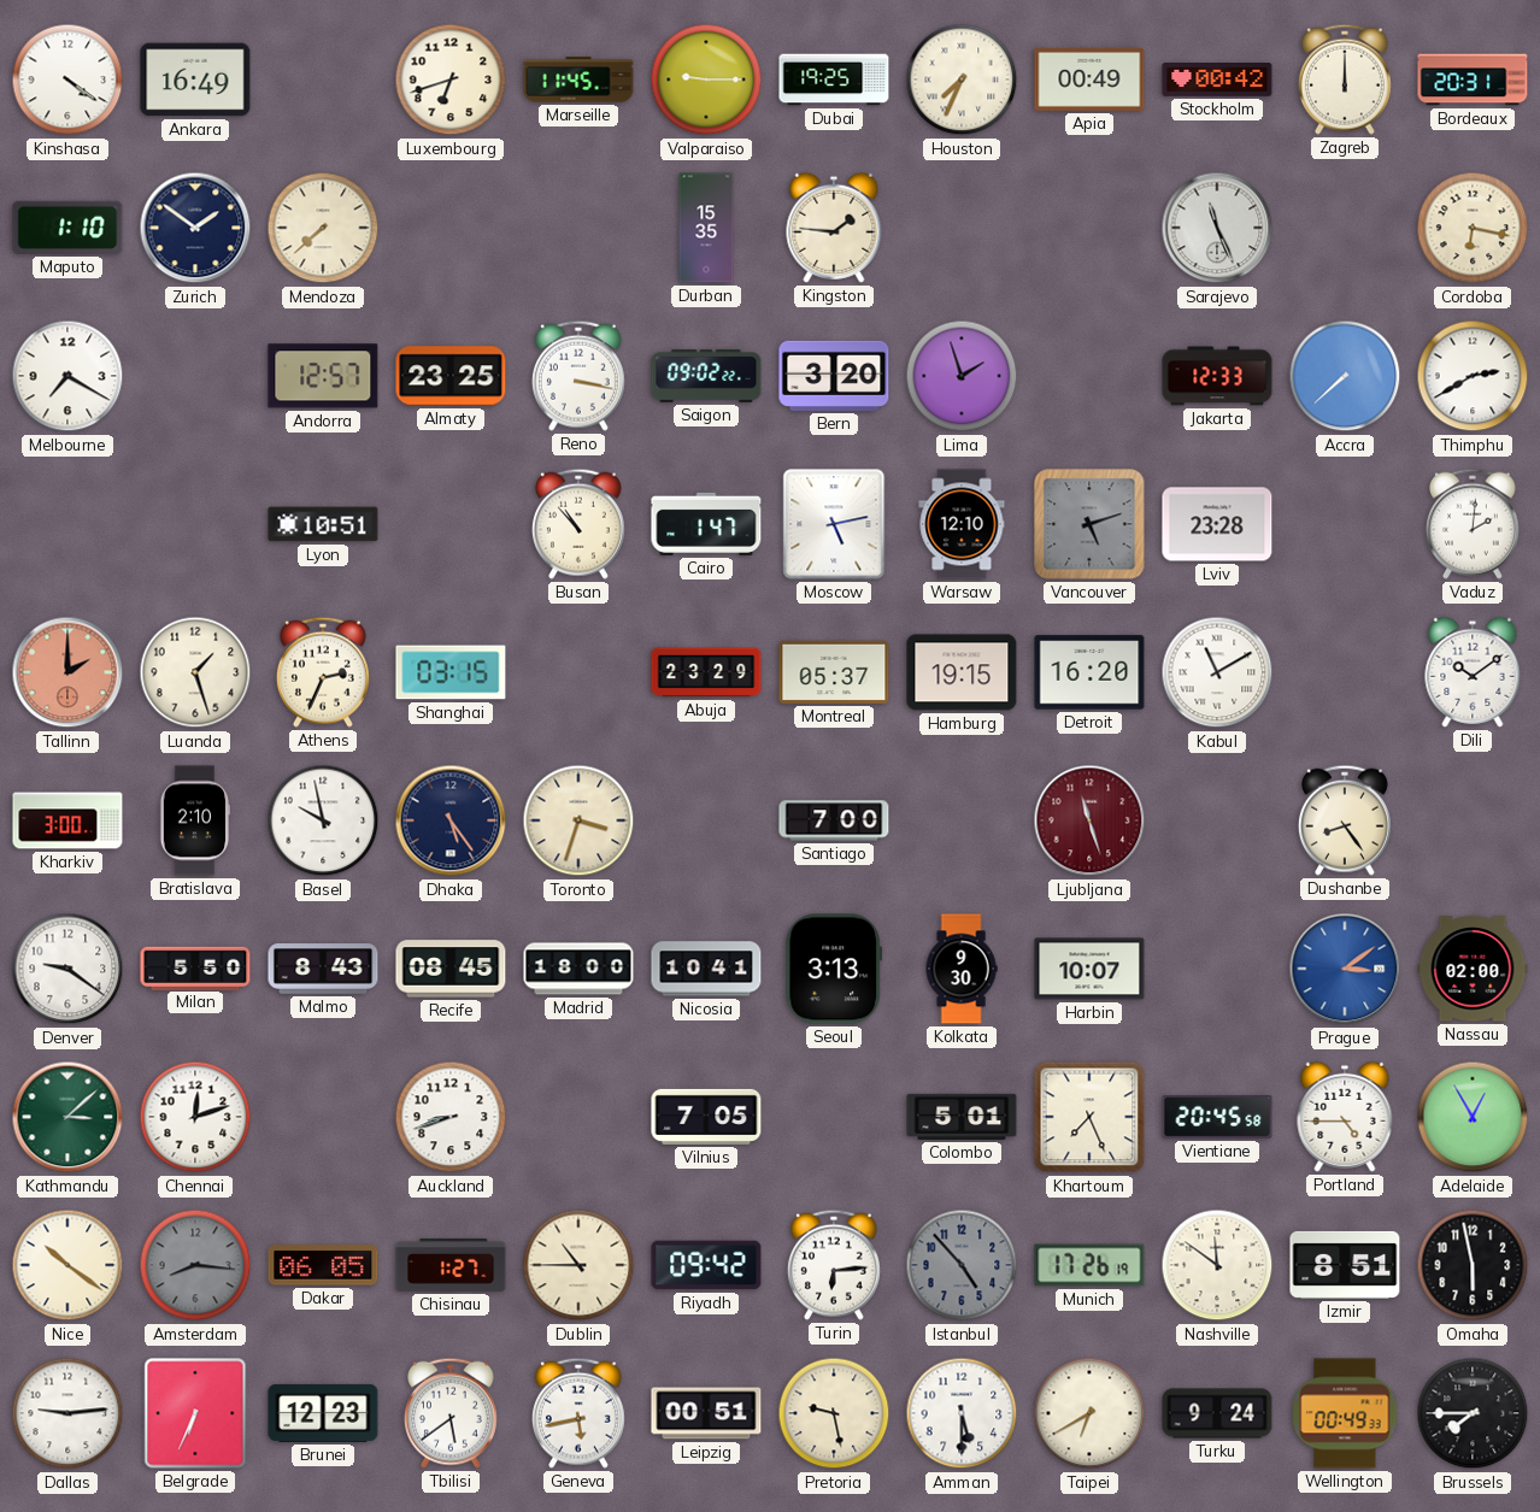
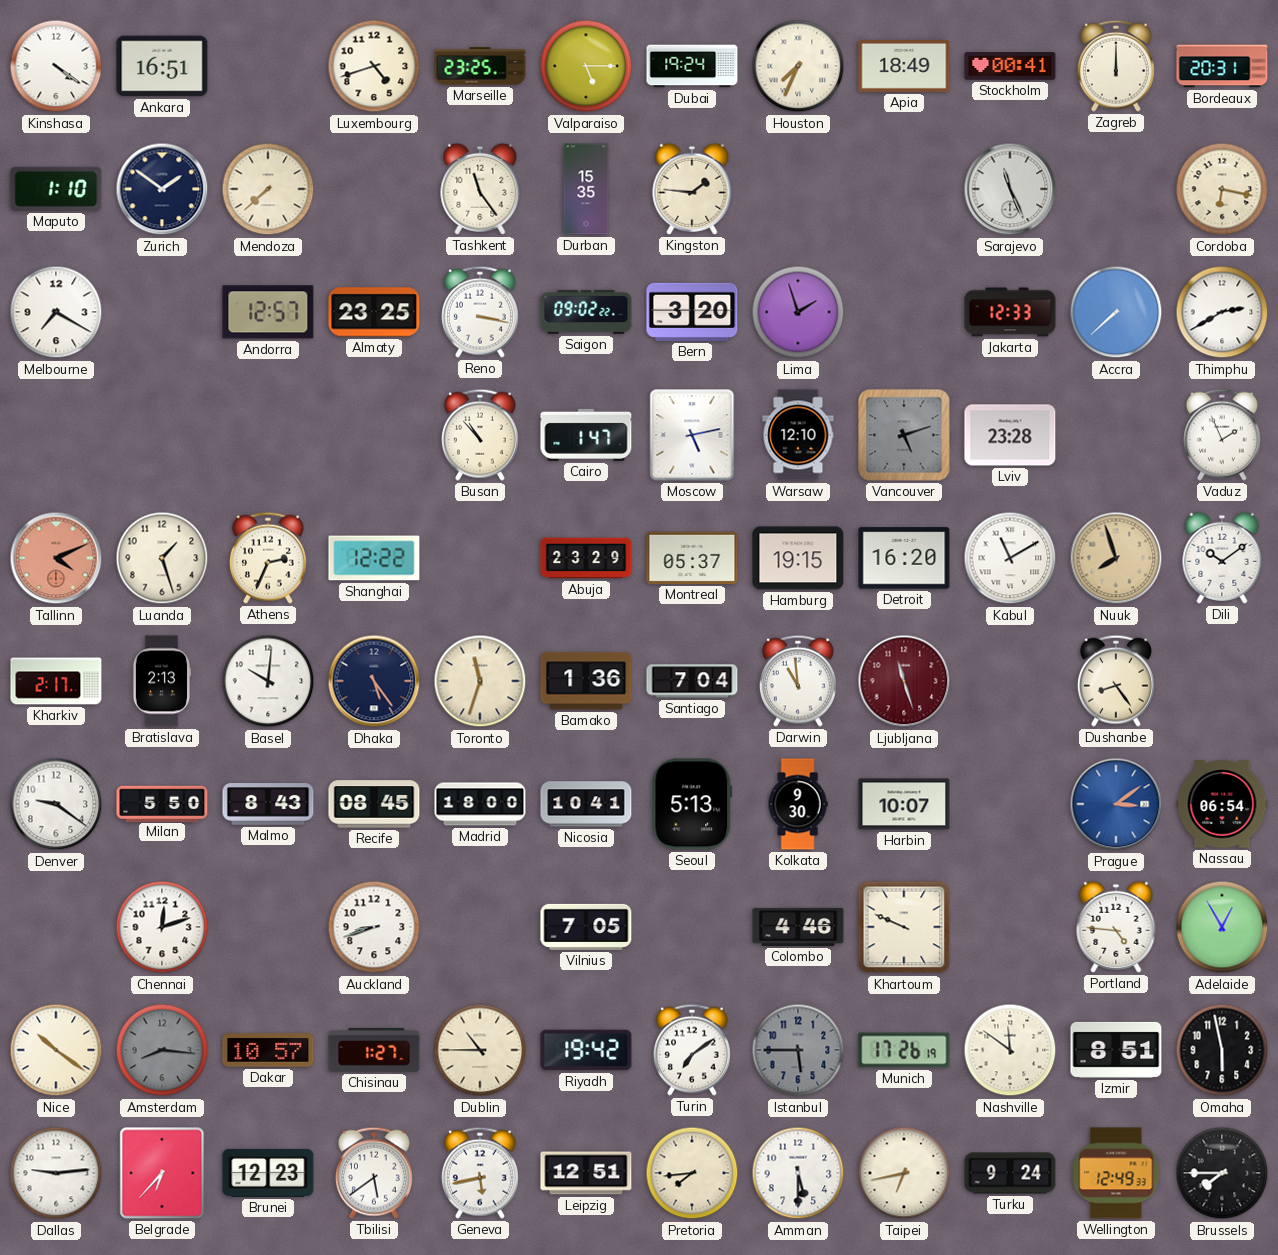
Ankara: 16:49 -> 16:51 (162, 66)
Luxembourg: 6:42 -> 4:42 (374, 66)
Marseille: 11:45 -> 23:25 (480, 66)
Valparaiso: 9:15 -> 5:15 (586, 66)
Dubai: 19:25 -> 19:24 (692, 66)
Apia: 00:49 -> 18:49 (904, 66)
Stockholm: 00:42 -> 00:41 (1010, 66)
Tashkent: none -> 11:24 (480, 189)
Lyon: 10:51 -> none (323, 524)
Vaduz: 2:01 -> 1:56 (1222, 435)
Tallinn: 2:00 -> 4:11 (56, 558)
Shanghai: 03:15 -> 12:22 (374, 558)
Nuuk: none -> 7:57 (1116, 558)
Kharkiv: 3:00 -> 2:17 (56, 681)
Bratislava: 2:10 -> 2:13 (161, 681)
Basel: 9:58 -> 10:01 (268, 681)
Toronto: 3:33 -> 11:33 (480, 681)
Bamako: none -> 1:36 (586, 681)
Santiago: 7:00 -> 7:04 (692, 681)
Darwin: none -> 10:59 (798, 681)
Seoul: 3:13 -> 5:13 (692, 804)
Nassau: 02:00 -> 06:54 (1222, 804)
Kathmandu: 3:08 -> none (67, 1117)
Colombo: 5:01 -> 4:46 (798, 927)
Khartoum: 7:26 -> 9:49 (904, 927)
Vientiane: 20:45 -> none (1217, 1118)
Portland: 4:45 -> 4:46 (1116, 927)
Dakar: 06:05 -> 10:57 (268, 1050)
Riyadh: 09:42 -> 19:42 (586, 1050)
Turin: 6:14 -> 7:09 (692, 1050)
Istanbul: 4:53 -> 5:45 (798, 1050)
Belgrade: 6:34 -> 6:37 (162, 1173)
Leipzig: 00:51 -> 12:51 (586, 1173)
Pretoria: 9:28 -> 7:44 (692, 1173)
Taipei: 6:40 -> 6:43 (904, 1173)
Wellington: 00:49 -> 12:49 (1116, 1173)
